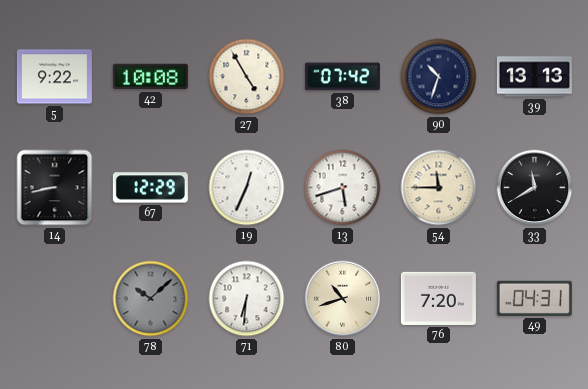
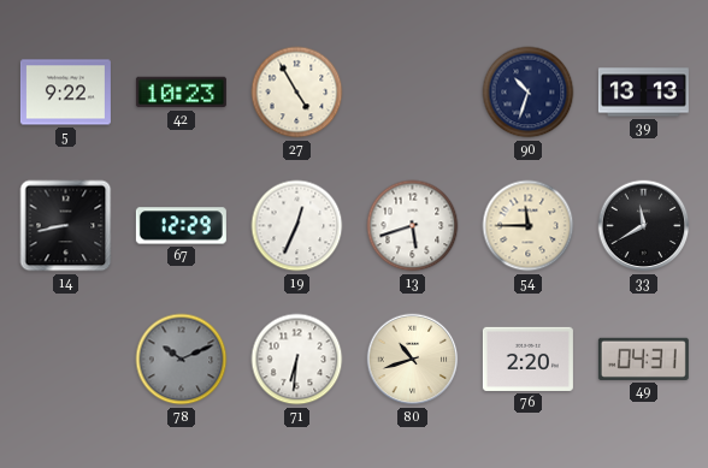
42: 10:08 -> 10:23 (181, 93)
38: 07:42 -> none (342, 77)
78: 10:08 -> 10:11 (182, 360)
76: 7:20 -> 2:20 (527, 359)
